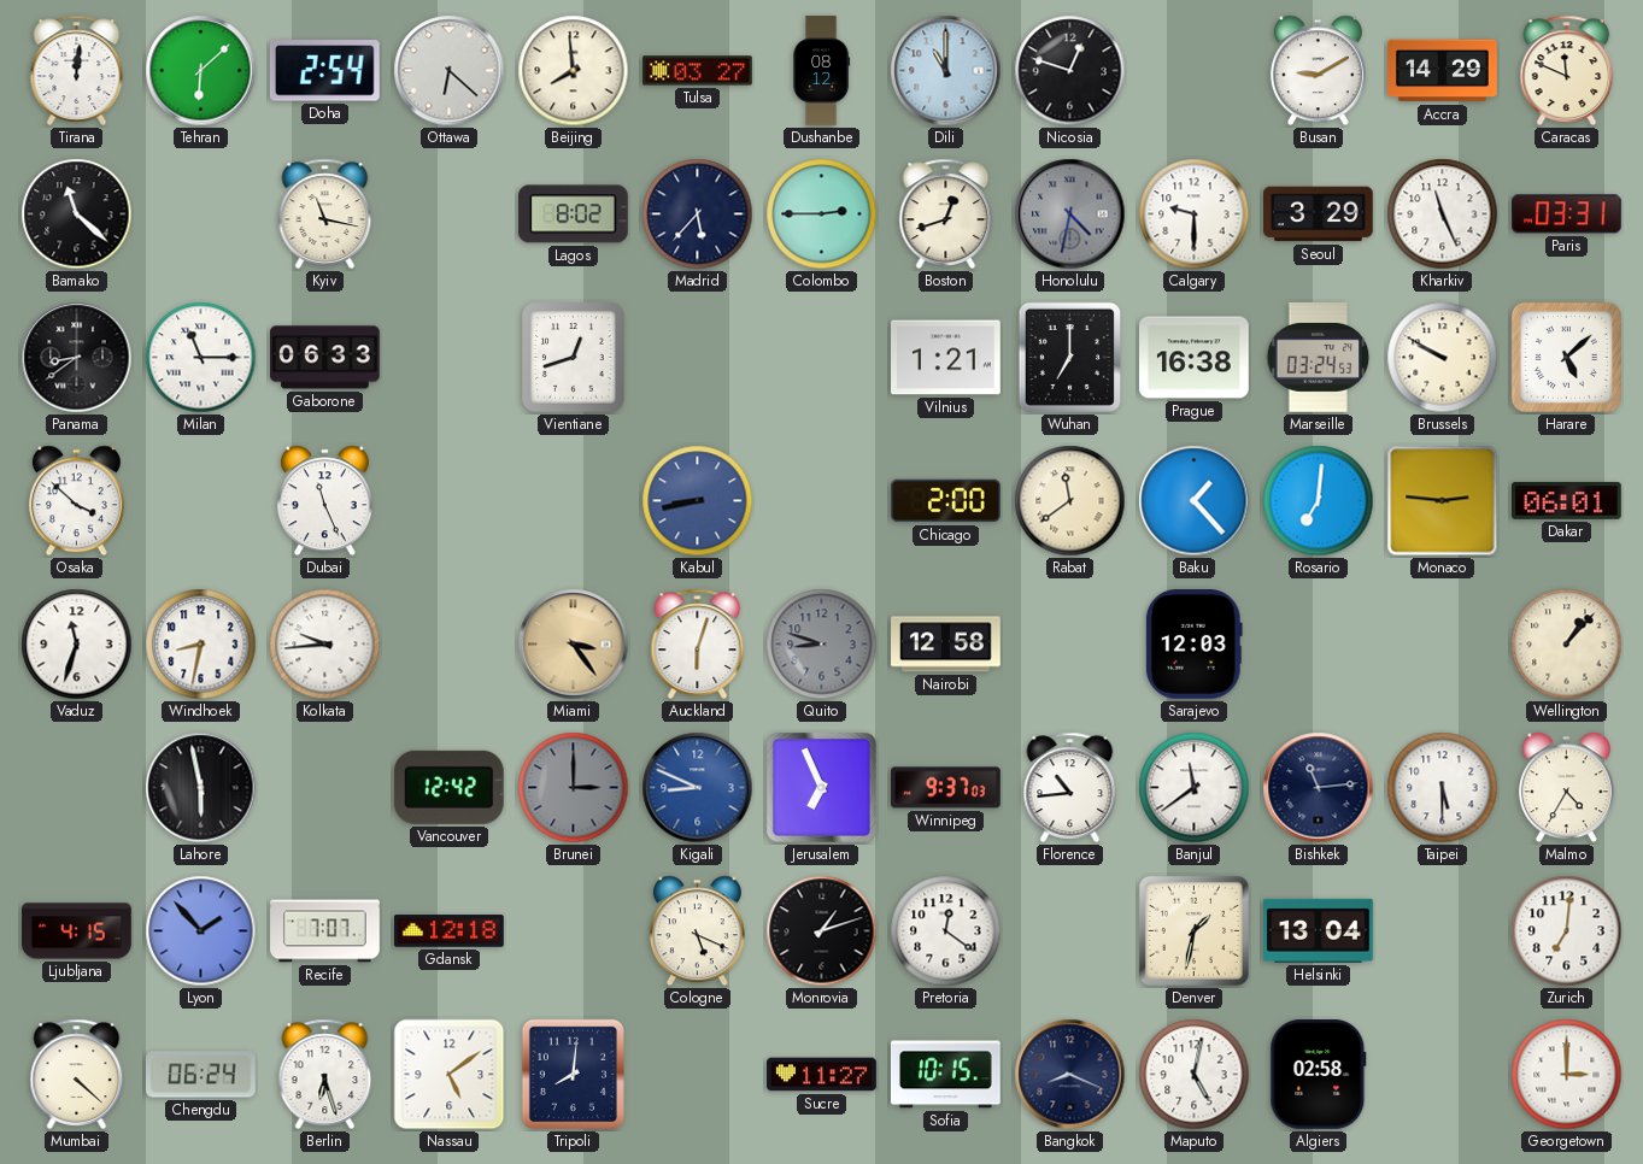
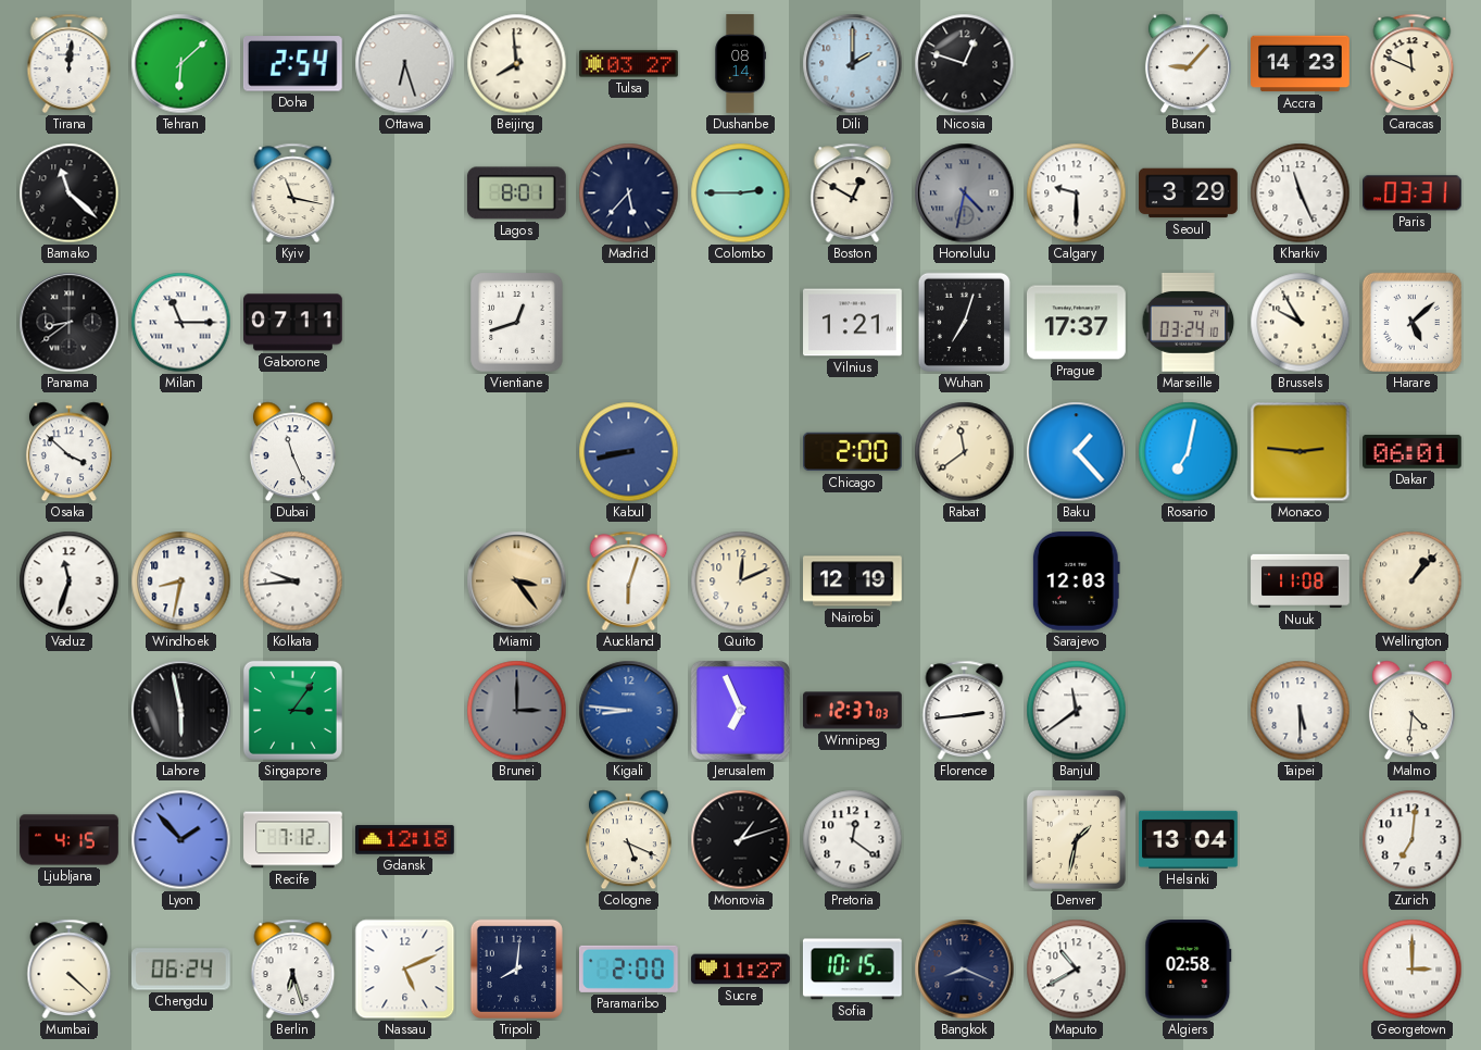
Ottawa: 6:22 -> 6:27 (405, 64)
Dushanbe: 08:12 -> 08:14 (741, 64)
Dili: 11:00 -> 2:00 (853, 64)
Busan: 9:10 -> 9:07 (1188, 64)
Accra: 14:29 -> 14:23 (1301, 64)
Lagos: 8:02 -> 8:01 (517, 193)
Boston: 12:42 -> 12:50 (853, 192)
Gaborone: 06:33 -> 07:11 (293, 323)
Wuhan: 7:00 -> 7:03 (964, 322)
Prague: 16:38 -> 17:37 (1077, 323)
Marseille: 03:24:53 -> 03:24:10 (1189, 323)
Brussels: 9:50 -> 9:55 (1301, 323)
Rosario: 7:01 -> 7:02 (1189, 452)
Quito: 8:48 -> 12:11 (741, 582)
Quito dial: grey -> cream (741, 582)
Nairobi: 12:58 -> 12:19 (853, 582)
Nuuk: none -> 11:08 (1301, 582)
Singapore: none -> 3:06 (292, 710)
Vancouver: 12:42 -> none (448, 787)
Kigali: 8:49 -> 8:46 (629, 711)
Winnipeg: 9:37 -> 12:37 (853, 711)
Florence: 10:44 -> 2:44 (965, 710)
Bishkek: 11:14 -> none (1319, 788)
Malmo: 4:35 -> 4:31 (1411, 711)
Recife: 7:07 -> 7:12 (293, 840)
Nassau: 5:09 -> 5:11 (405, 970)
Paramaribo: none -> 2:00 (628, 968)
Maputo: 5:02 -> 10:40 (1077, 970)
